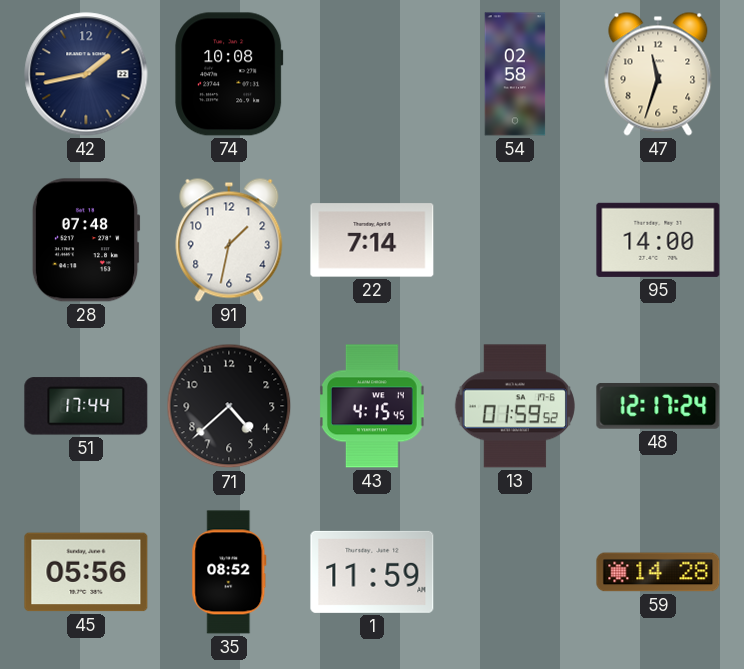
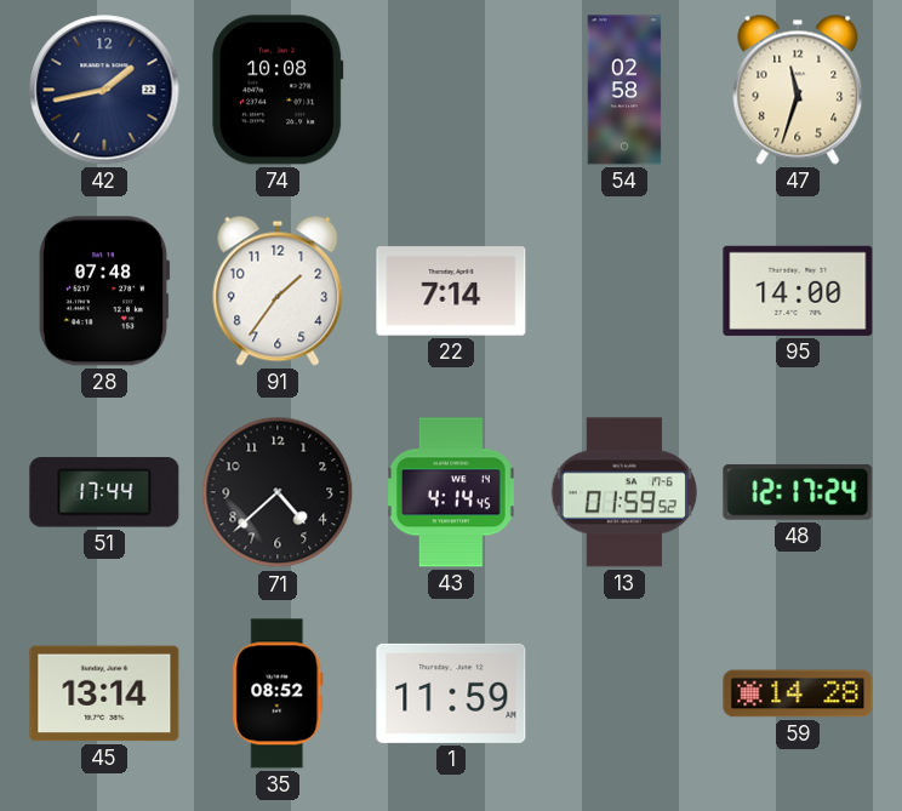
91: 1:32 -> 1:36 (278, 291)
43: 4:15 -> 4:14 (451, 492)
45: 05:56 -> 13:14 (104, 693)
